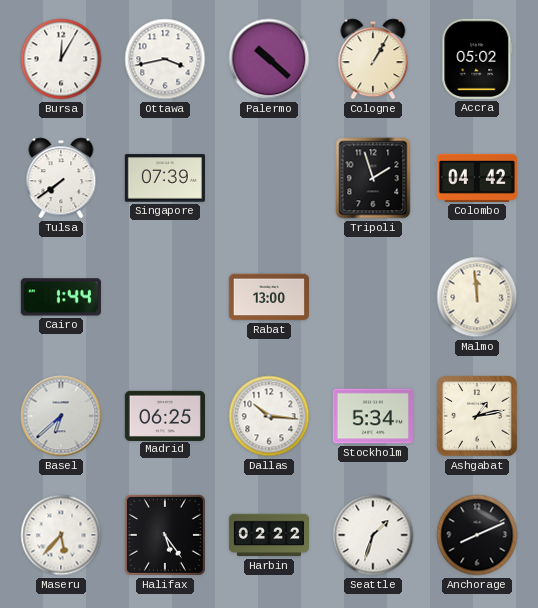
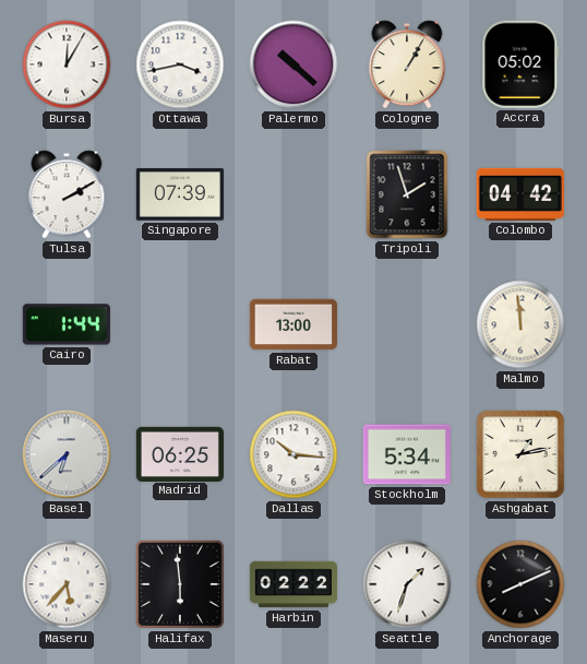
Tulsa: 7:39 -> 2:10 (67, 194)
Halifax: 5:24 -> 5:59 (180, 584)
